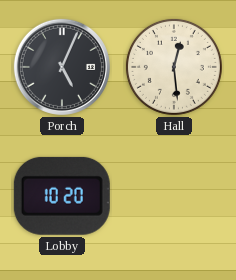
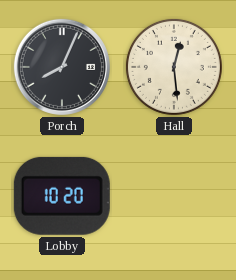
Porch: 5:04 -> 8:04 (62, 67)
